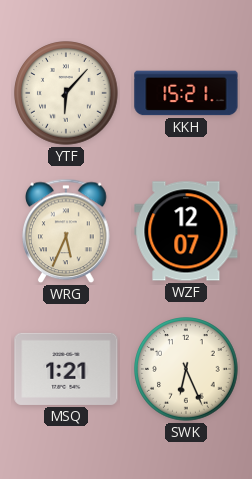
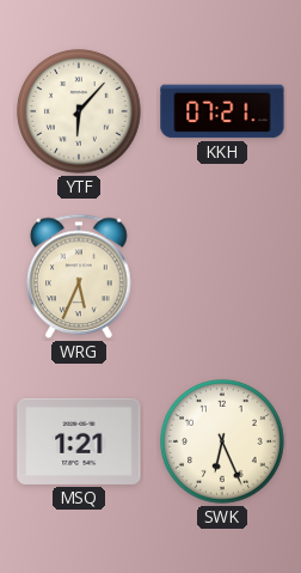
KKH: 15:21 -> 07:21 (222, 111)
WZF: 12:07 -> none (186, 231)
